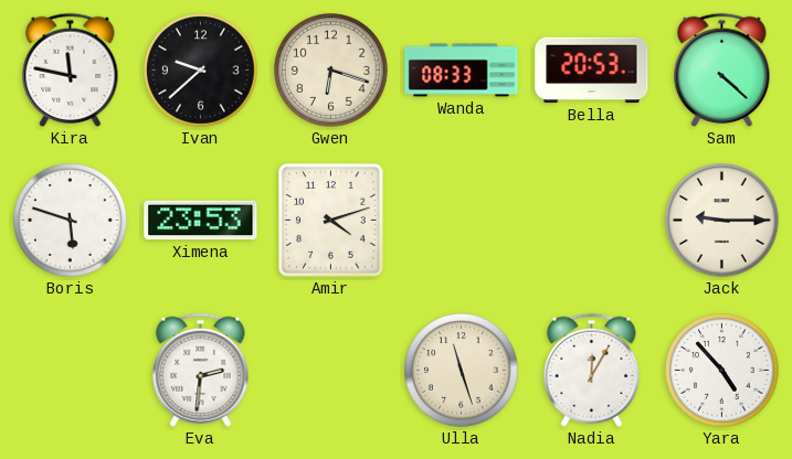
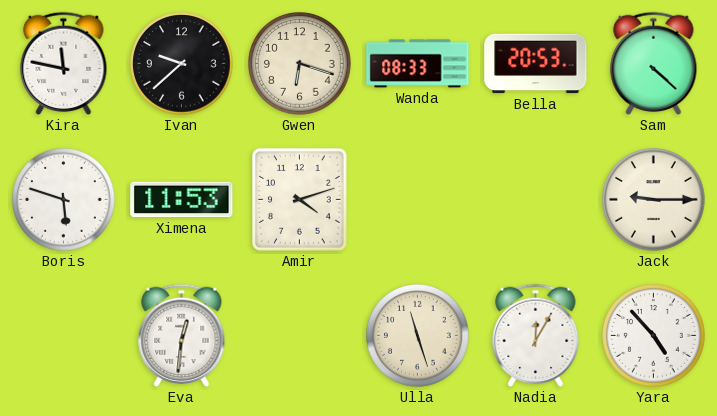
Ximena: 23:53 -> 11:53 (182, 200)
Eva: 2:31 -> 12:31 (182, 335)
